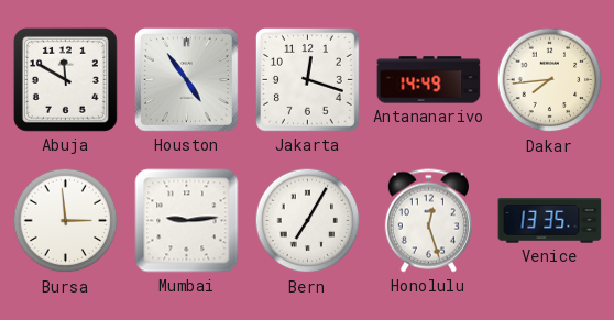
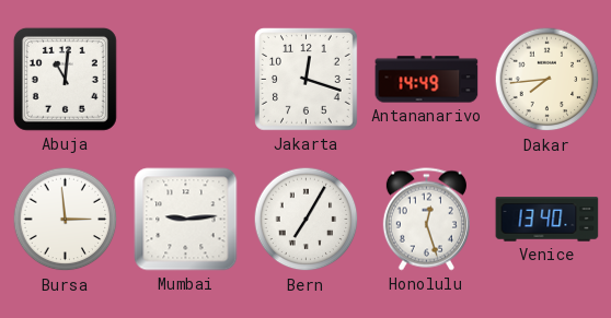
Abuja: 11:50 -> 11:01 (65, 79)
Houston: 4:54 -> none (186, 79)
Venice: 13:35 -> 13:40 (547, 220)
